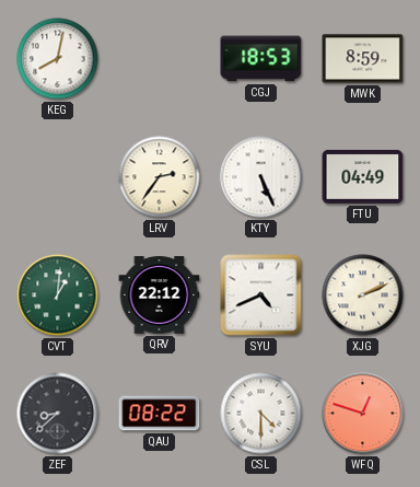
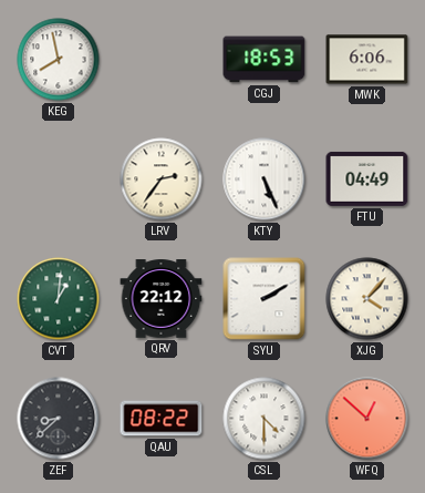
KEG: 8:02 -> 7:58 (59, 60)
MWK: 8:59 -> 6:06 (367, 60)
SYU: 4:41 -> 2:10 (265, 299)
XJG: 2:11 -> 4:07 (367, 299)
WFQ: 12:48 -> 12:52 (367, 419)
